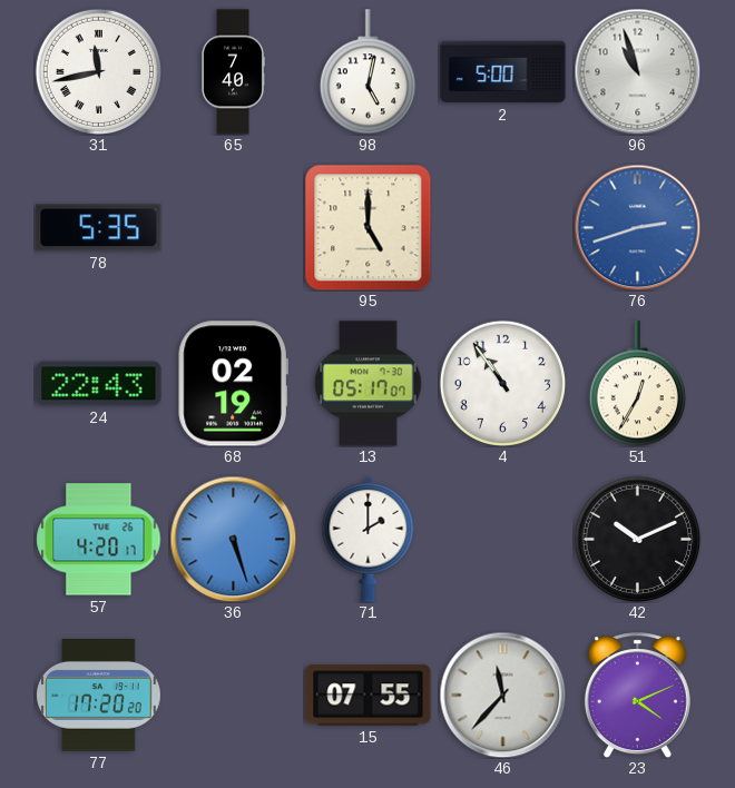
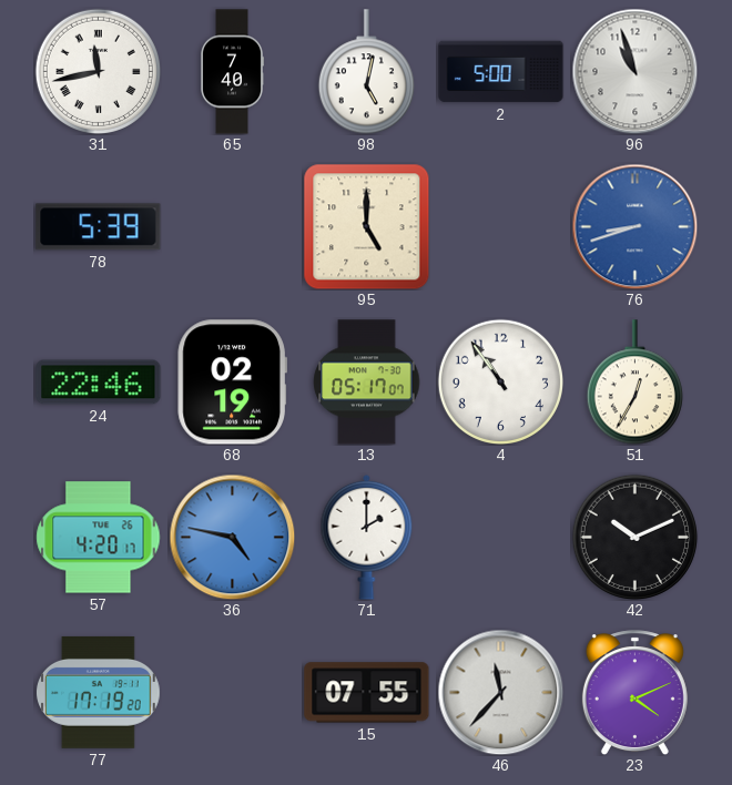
78: 5:35 -> 5:39 (99, 227)
76: 2:42 -> 8:42 (634, 226)
24: 22:43 -> 22:46 (99, 383)
36: 5:27 -> 4:47 (232, 537)
77: 17:20 -> 17:19 (99, 692)
